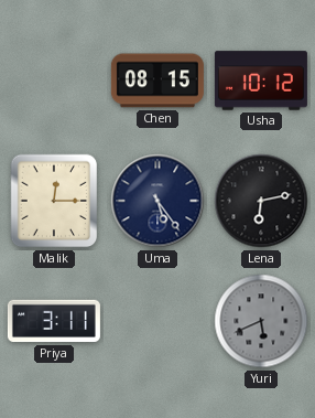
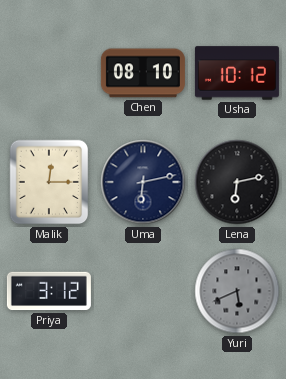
Chen: 08:15 -> 08:10 (143, 73)
Uma: 5:24 -> 6:13 (143, 182)
Priya: 3:11 -> 3:12 (49, 291)
